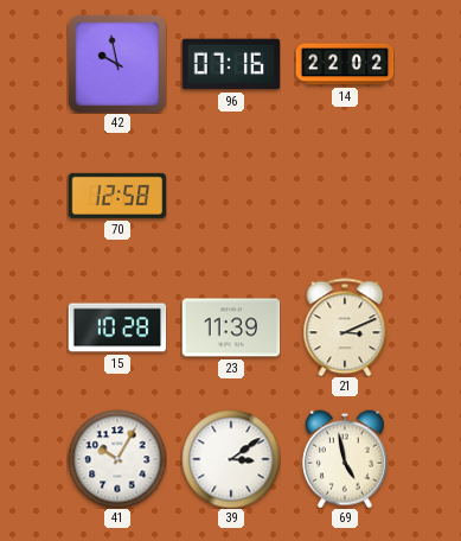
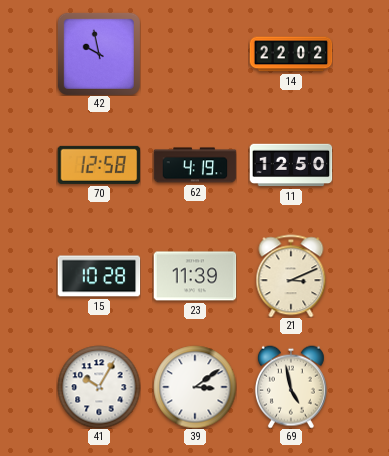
96: 07:16 -> none (231, 64)
62: none -> 4:19 (195, 165)
11: none -> 12:50 (291, 165)
